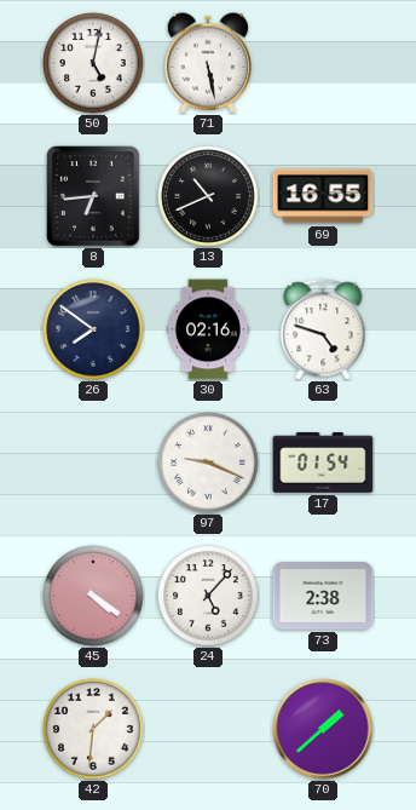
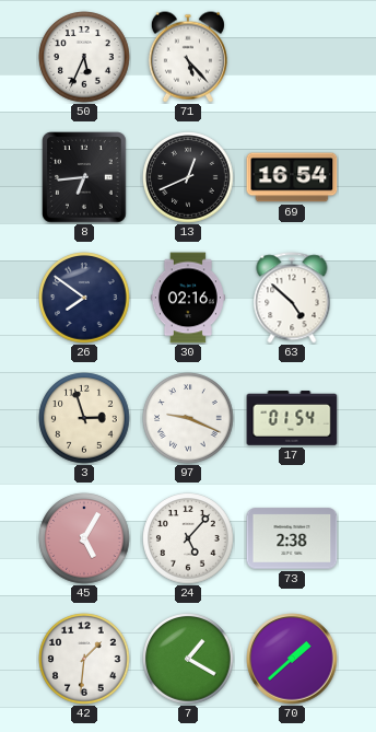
50: 5:02 -> 5:34 (84, 57)
71: 5:28 -> 5:23 (188, 57)
13: 10:41 -> 12:41 (188, 177)
69: 16:55 -> 16:54 (292, 177)
63: 4:48 -> 4:52 (292, 298)
3: none -> 2:57 (84, 418)
45: 4:21 -> 5:05 (84, 538)
7: none -> 1:20 (188, 659)
